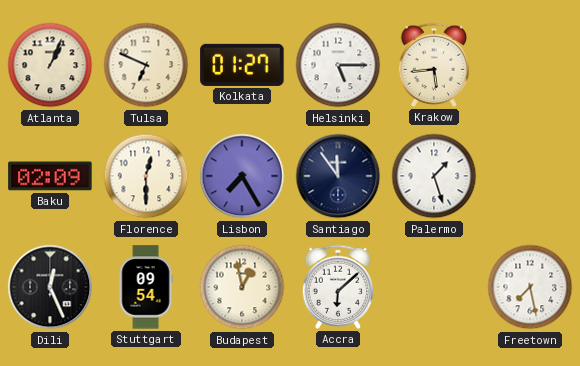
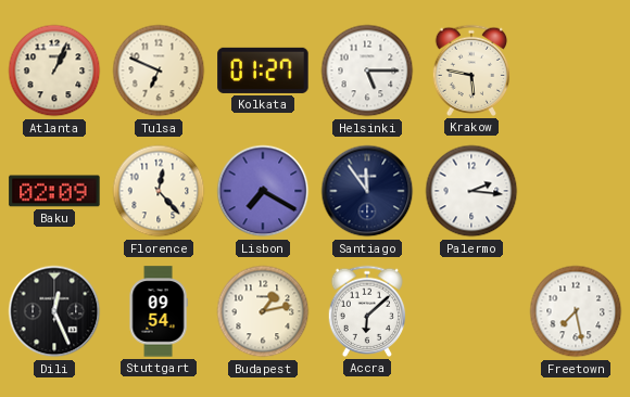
Krakow: 5:44 -> 5:47 (471, 71)
Florence: 12:30 -> 12:23 (159, 191)
Lisbon: 7:25 -> 7:20 (263, 191)
Palermo: 1:27 -> 2:16 (471, 191)
Budapest: 12:58 -> 1:13 (263, 311)
